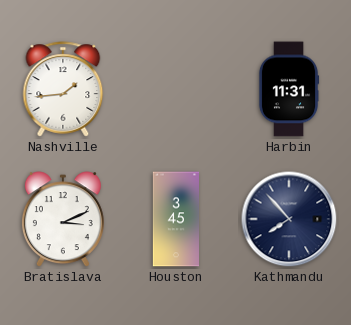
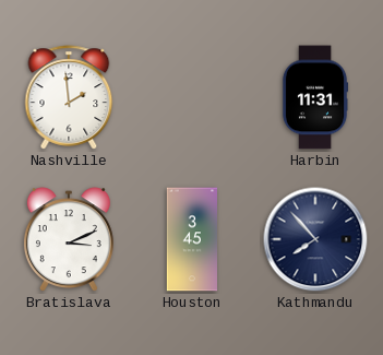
Nashville: 1:44 -> 1:59 (69, 97)
